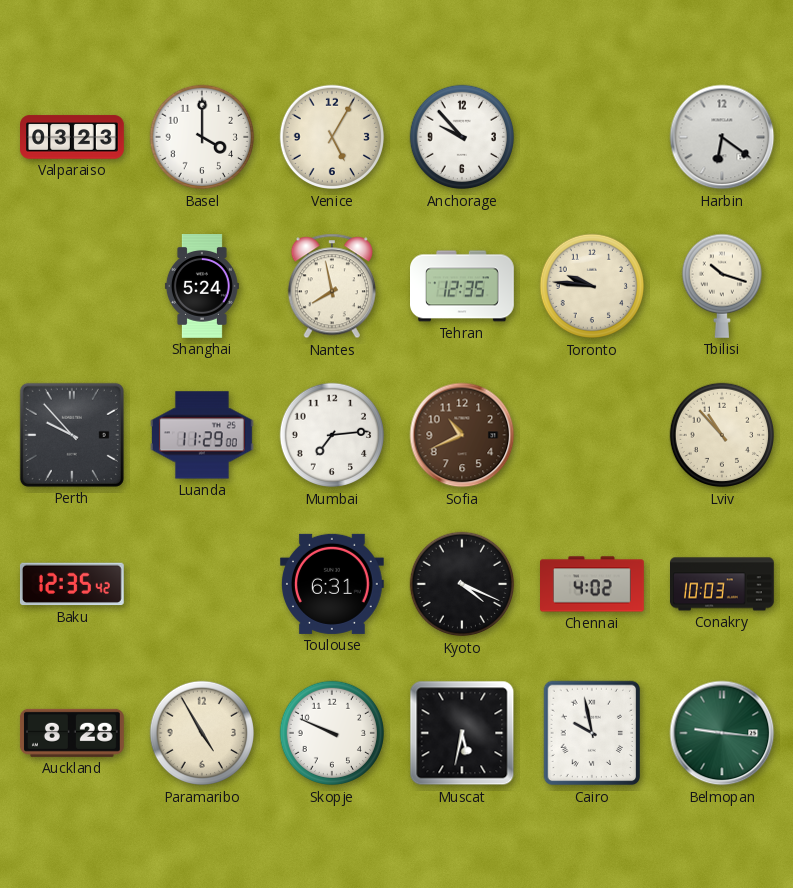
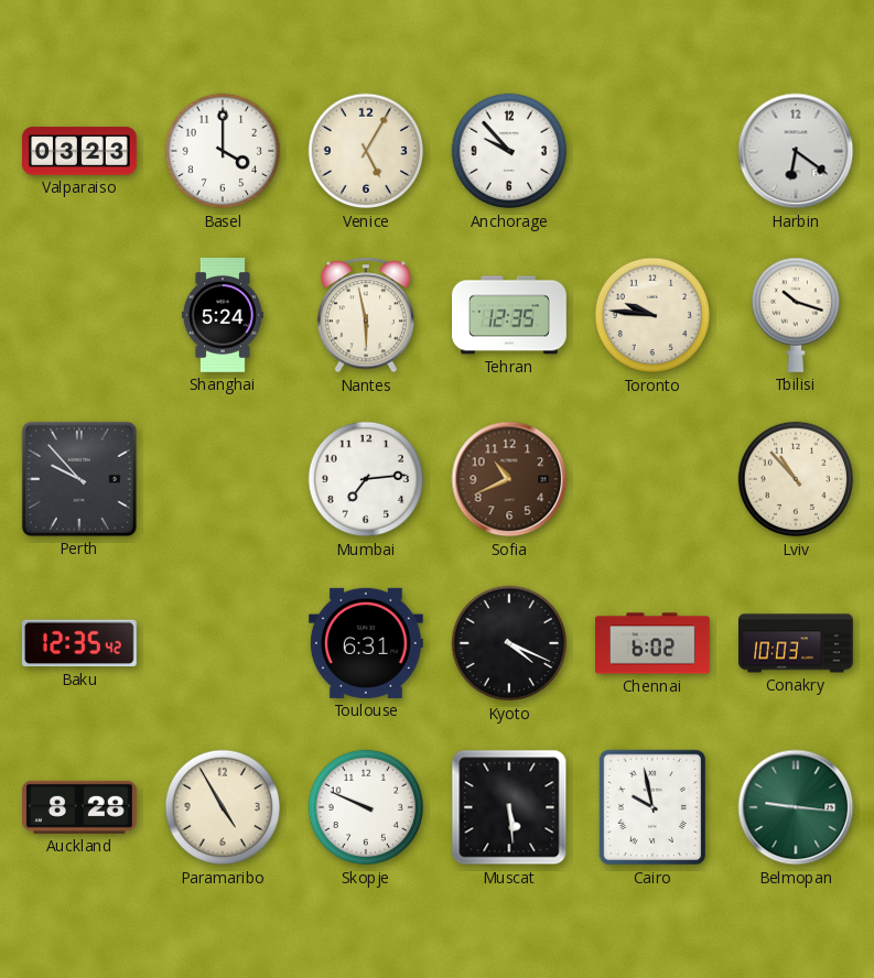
Nantes: 7:58 -> 5:58 (366, 315)
Luanda: 11:29 -> none (202, 435)
Chennai: 4:02 -> 6:02 (654, 643)
Muscat: 5:32 -> 5:29 (509, 807)
